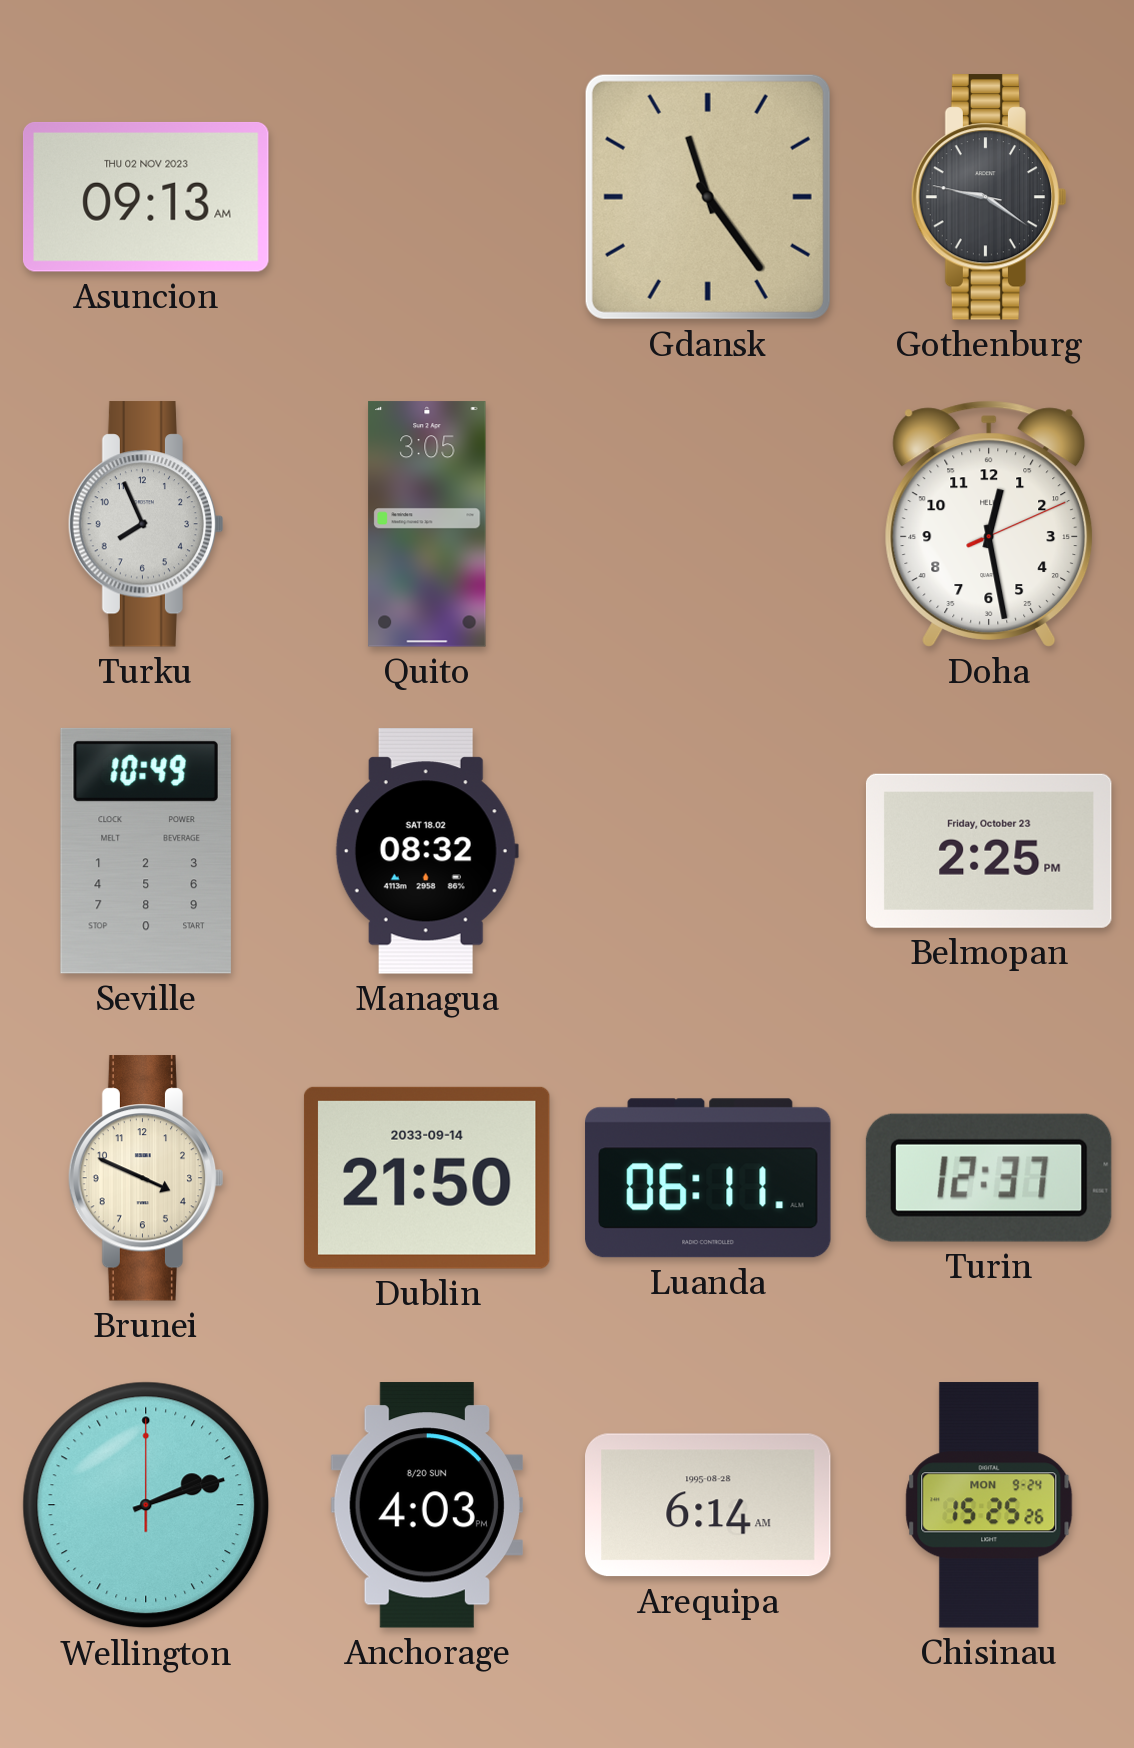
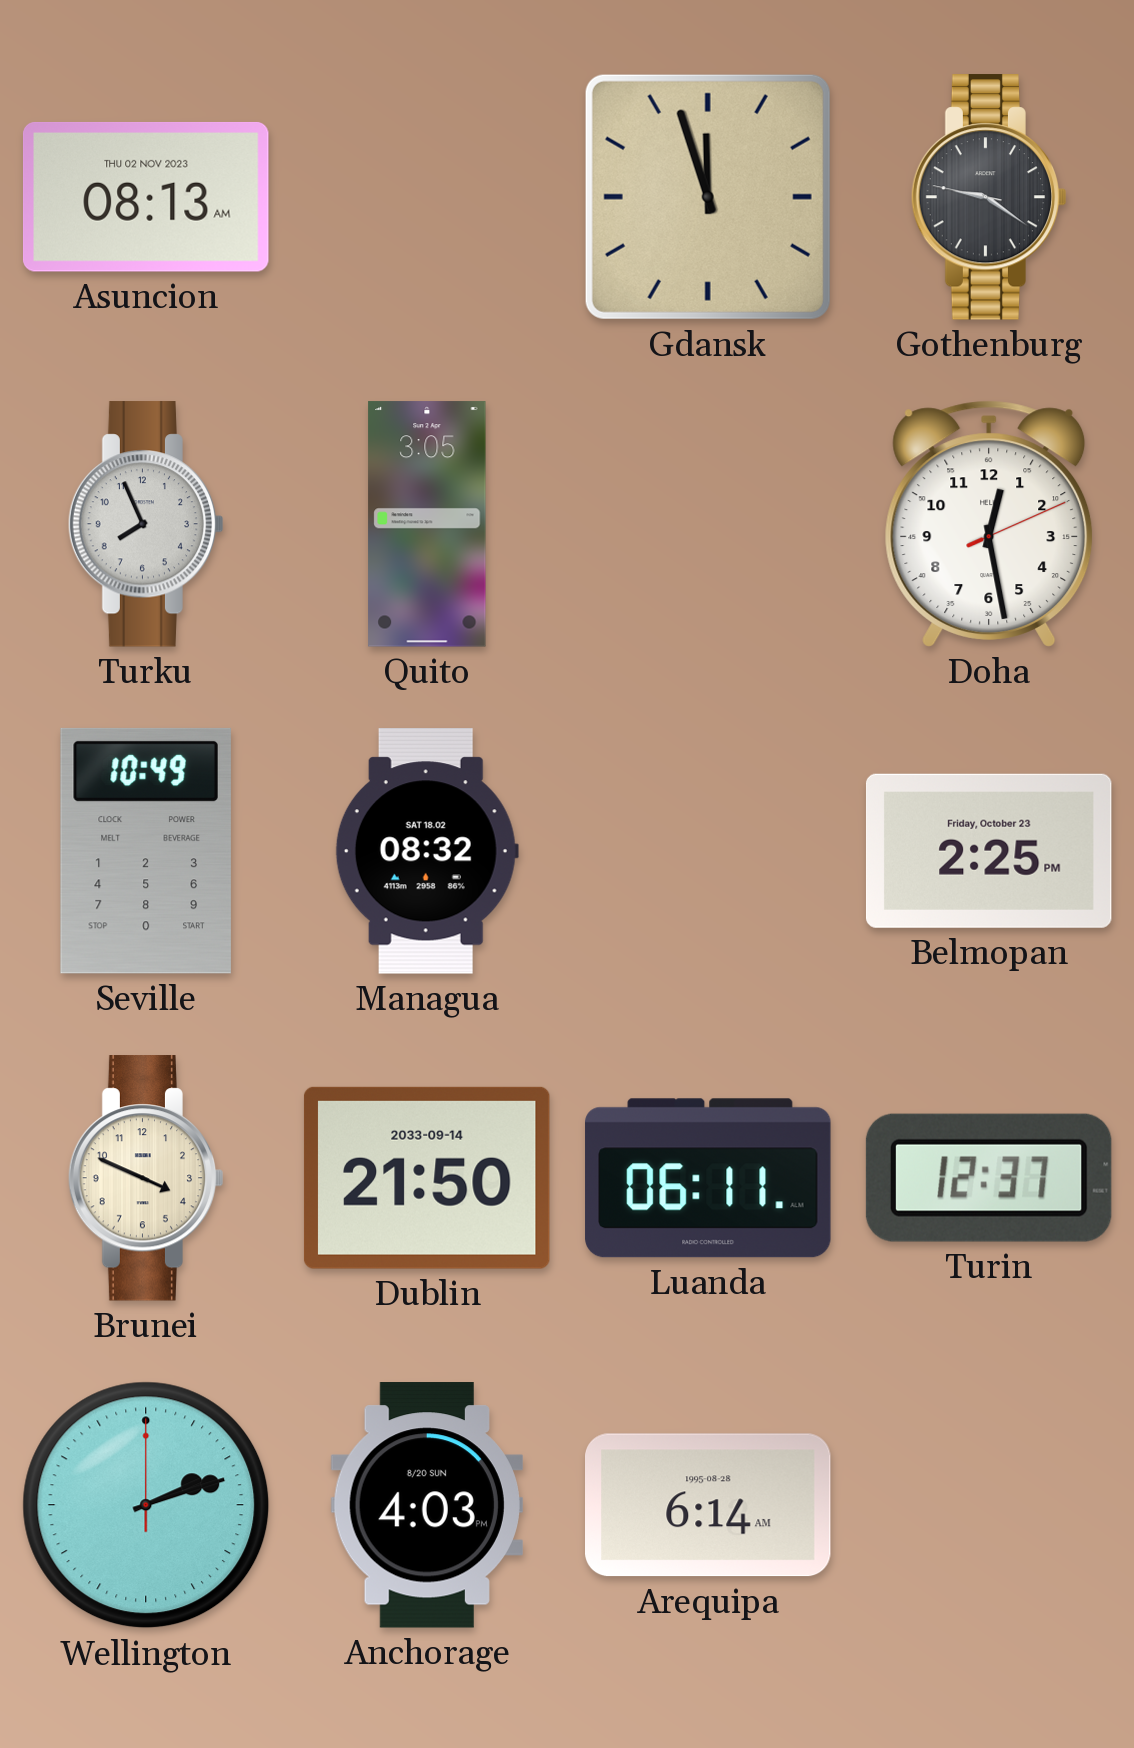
Asuncion: 09:13 -> 08:13 (146, 197)
Gdansk: 11:24 -> 11:57 (708, 197)
Chisinau: 15:25 -> none (989, 1505)
